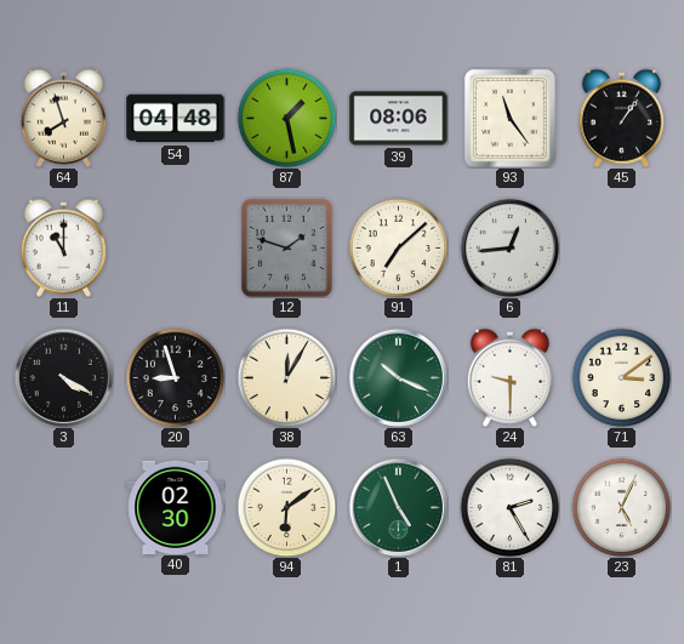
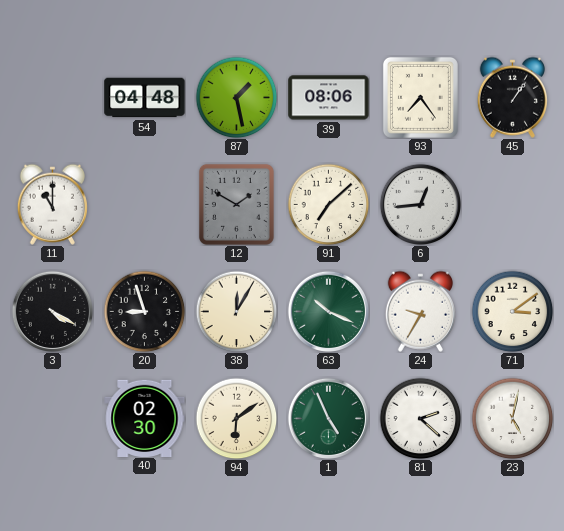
64: 7:57 -> none (63, 118)
93: 11:24 -> 7:24 (420, 97)
12: 1:48 -> 1:50 (236, 204)
24: 9:30 -> 9:35 (420, 311)
81: 2:25 -> 2:22 (420, 418)
23: 5:04 -> 5:02 (512, 418)
